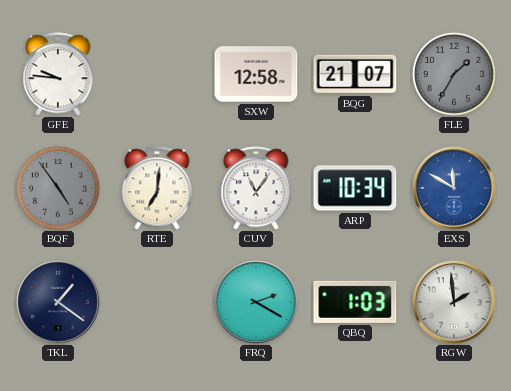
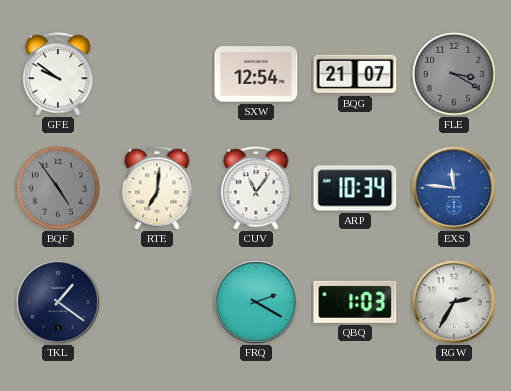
GFE: 9:46 -> 9:51 (58, 74)
SXW: 12:58 -> 12:54 (256, 74)
FLE: 1:35 -> 3:20 (454, 74)
EXS: 11:50 -> 11:46 (454, 188)
RGW: 1:59 -> 2:35 (454, 302)
